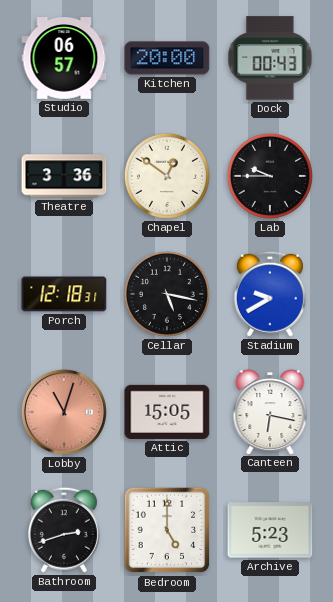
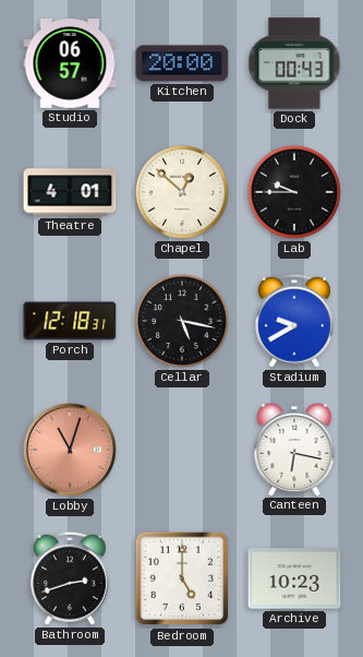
Theatre: 3:36 -> 4:01 (70, 192)
Chapel: 12:51 -> 12:52 (182, 192)
Attic: 15:05 -> none (167, 412)
Archive: 5:23 -> 10:23 (294, 578)
